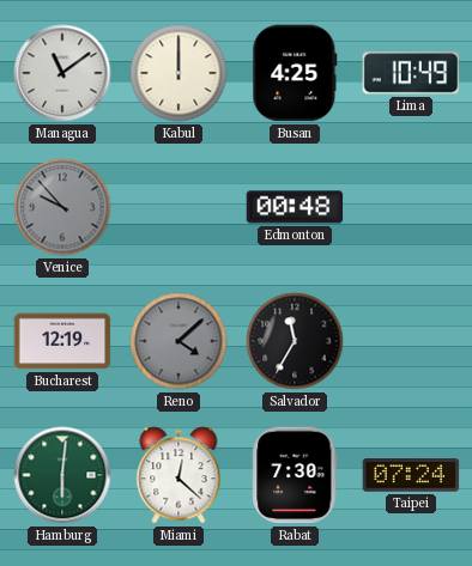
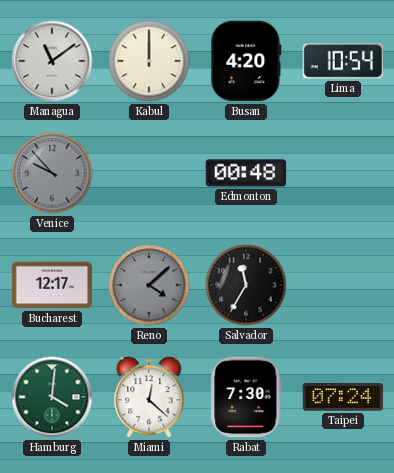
Busan: 4:25 -> 4:20 (246, 61)
Lima: 10:49 -> 10:54 (343, 61)
Bucharest: 12:19 -> 12:17 (52, 285)
Hamburg: 6:01 -> 4:01 (52, 397)
